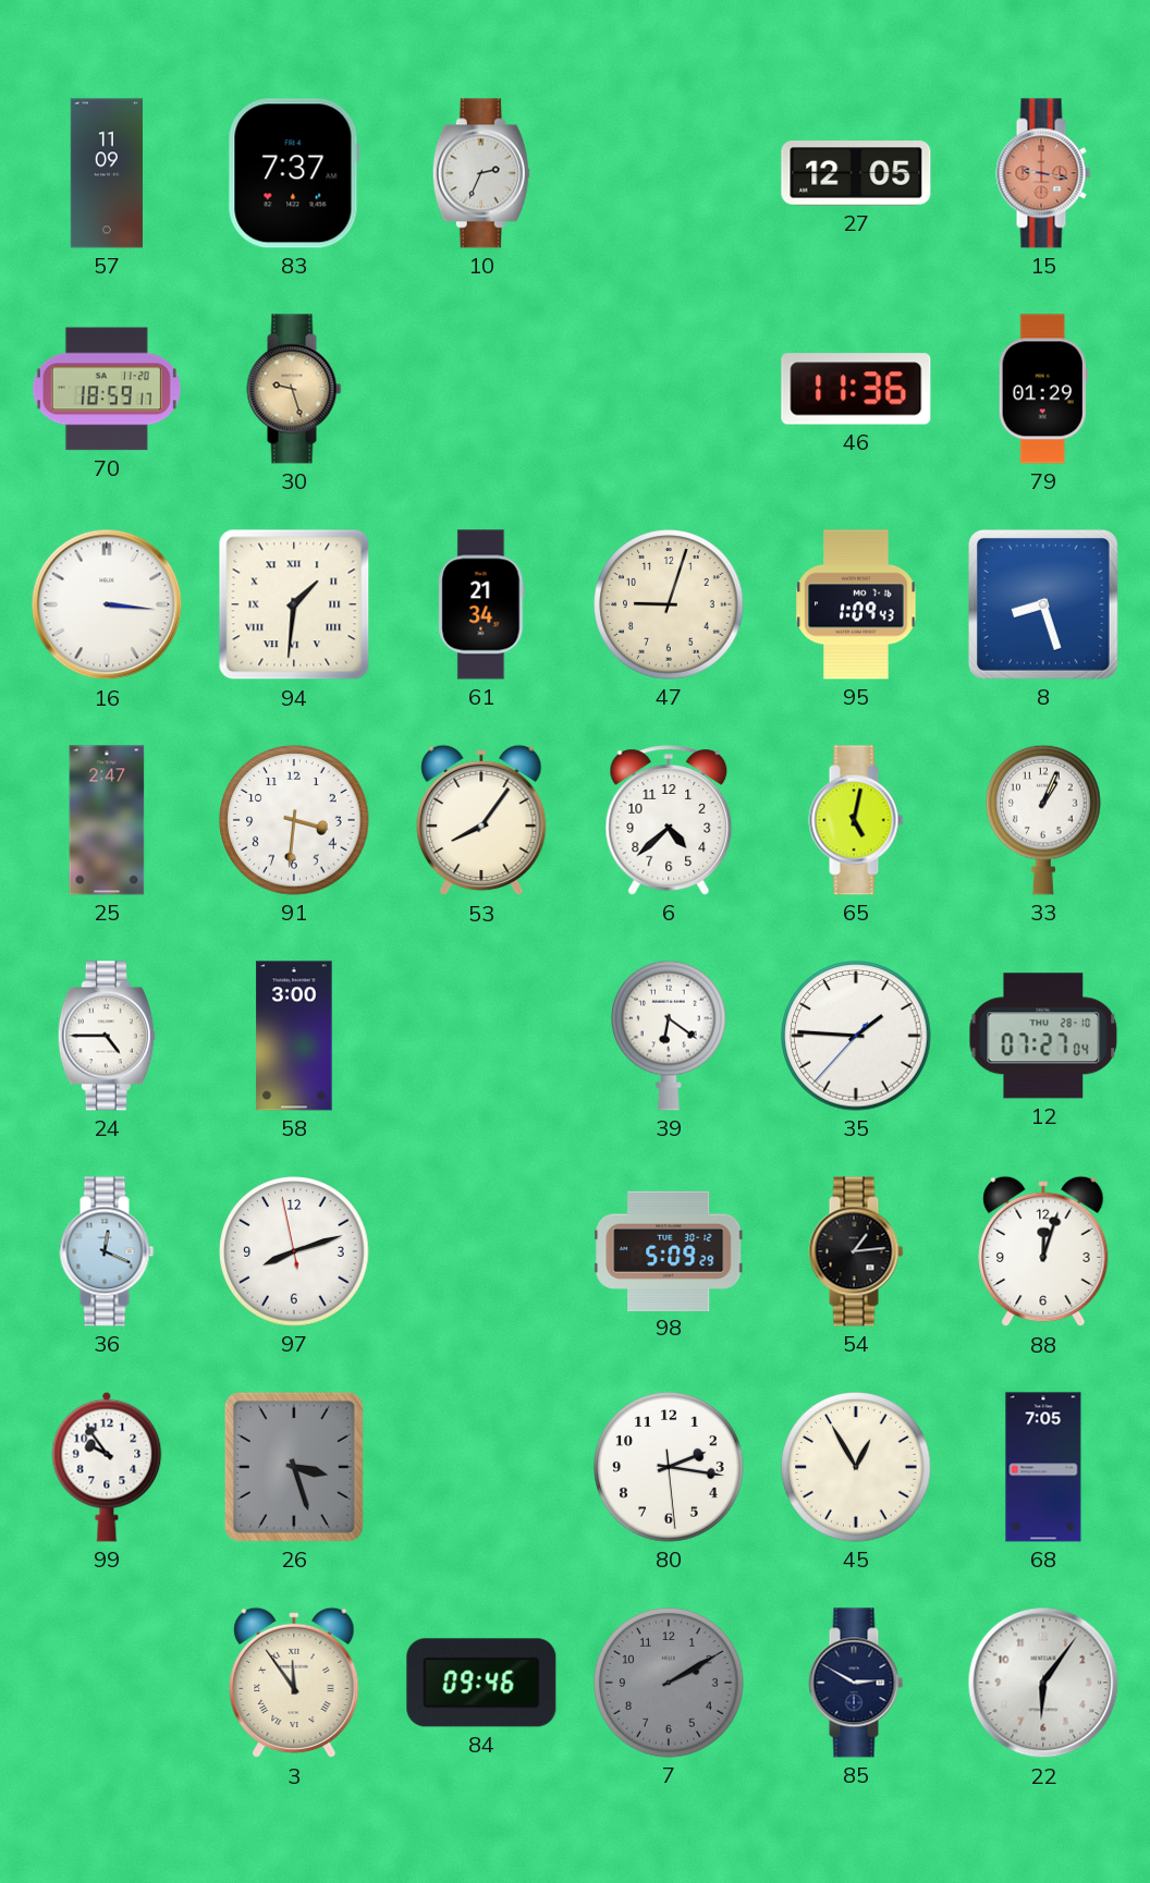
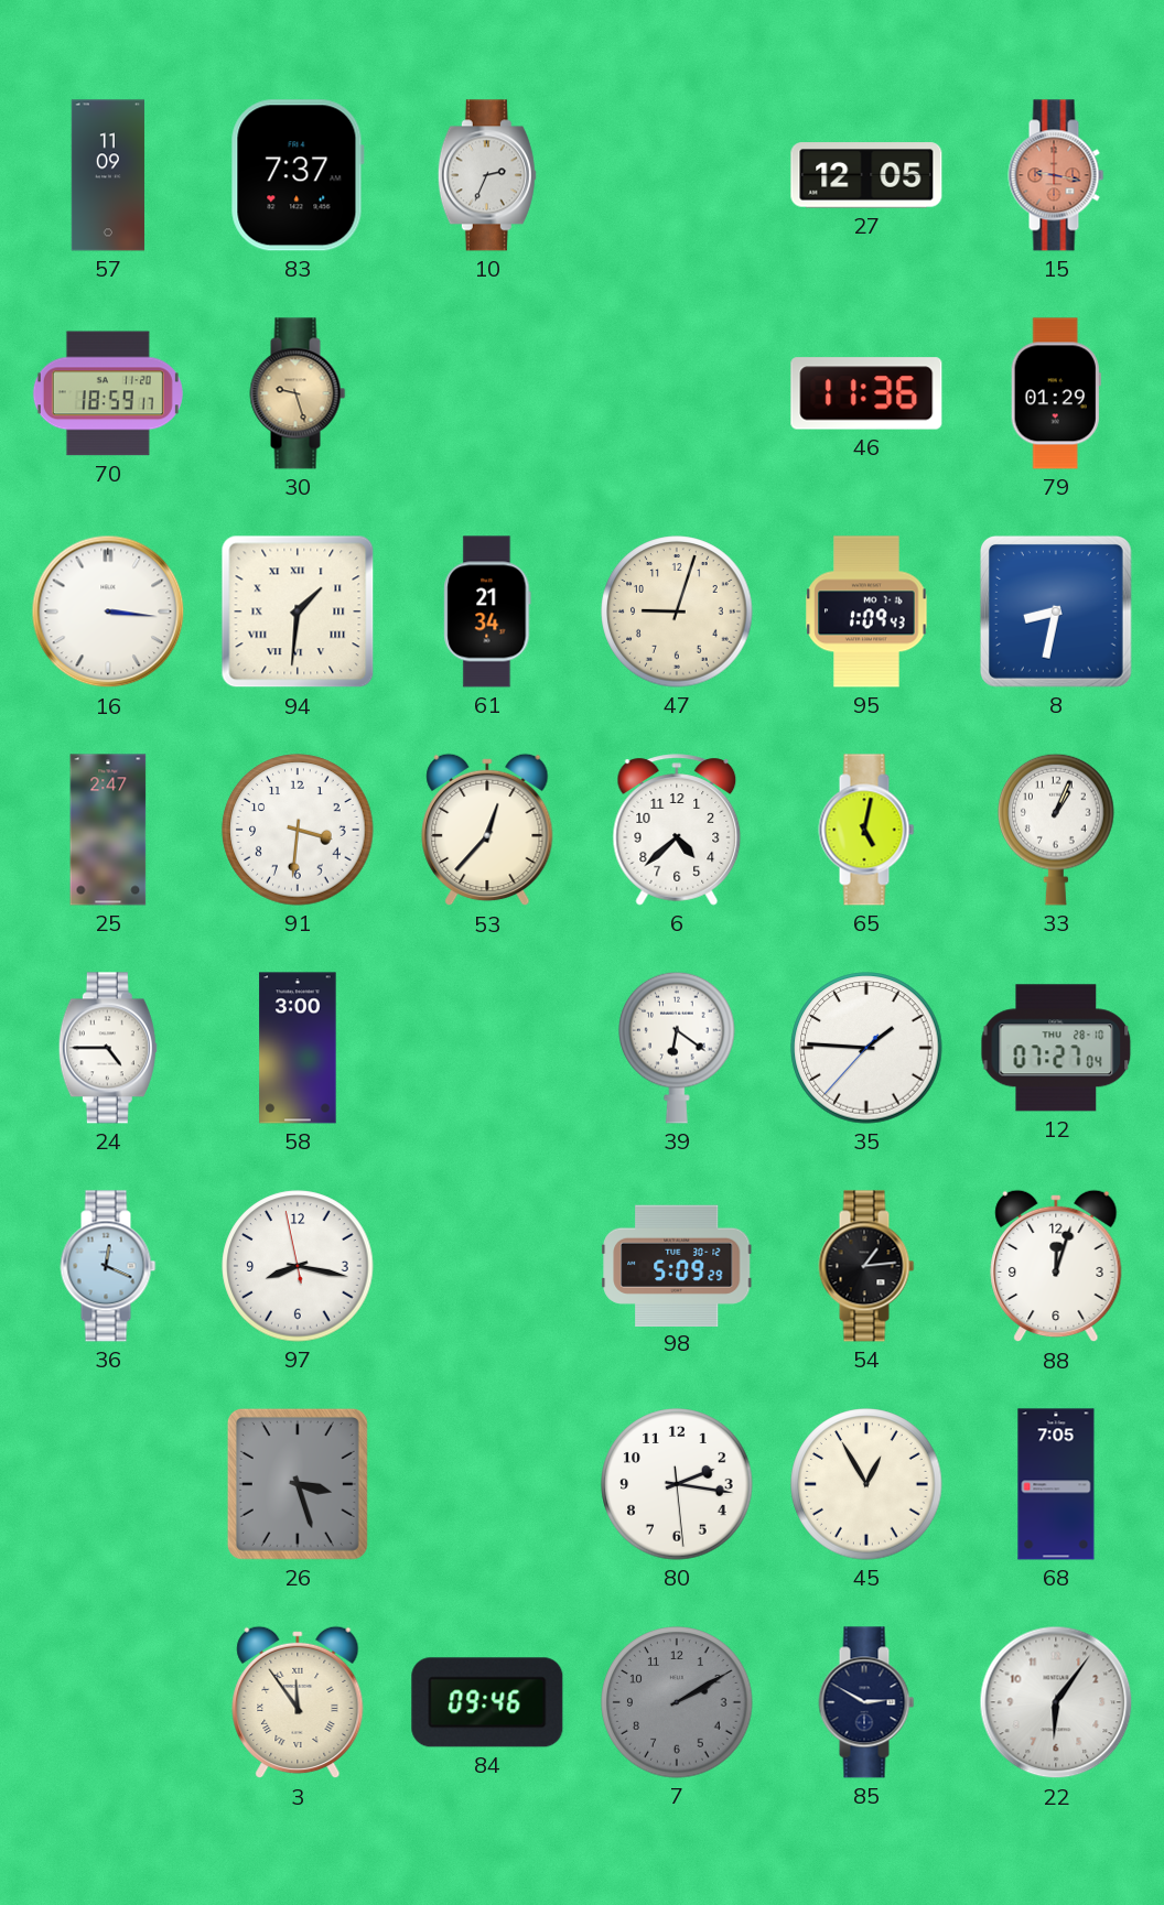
8: 8:27 -> 8:32 (1056, 611)
53: 8:06 -> 12:37 (487, 830)
97: 8:11 -> 8:16 (298, 1266)
99: 9:54 -> none (107, 1467)
